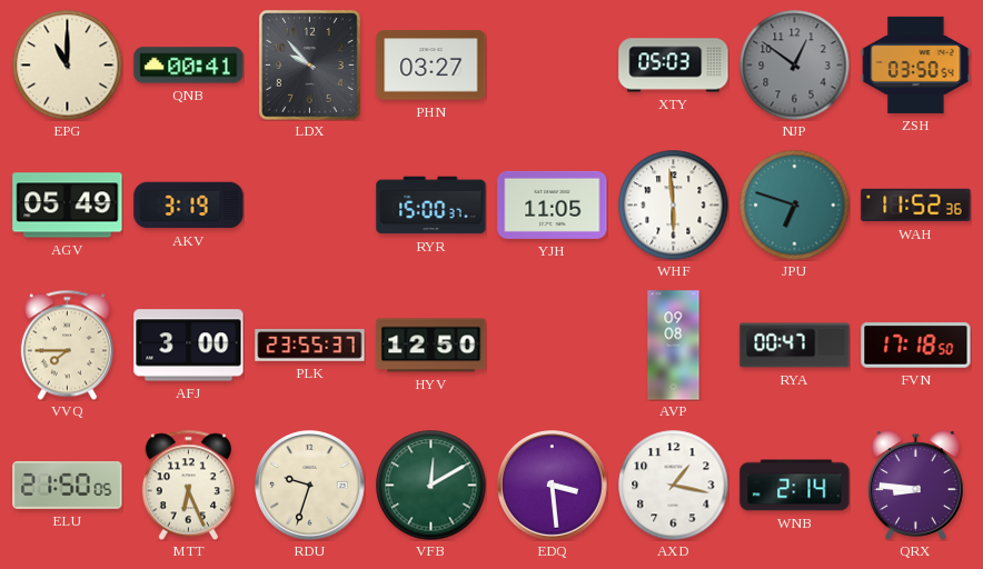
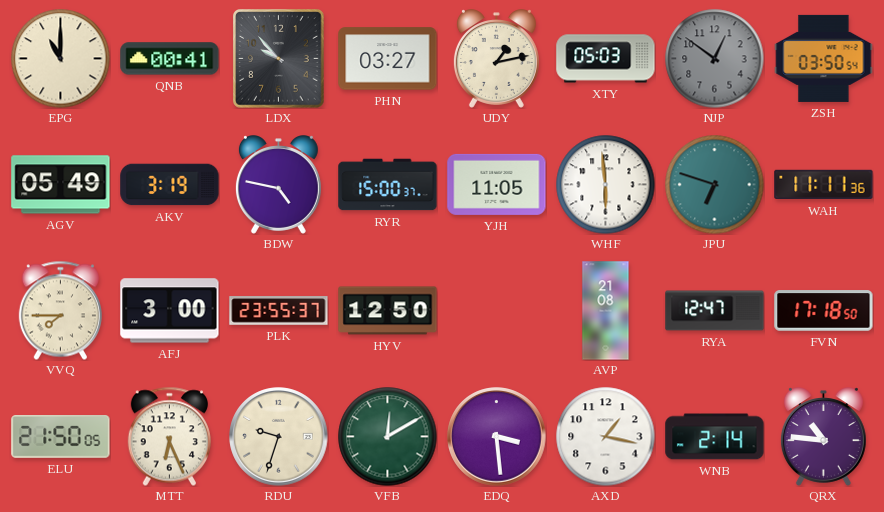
UDY: none -> 1:13 (496, 59)
BDW: none -> 4:47 (278, 185)
WAH: 11:52 -> 11:11 (824, 185)
AVP: 09:08 -> 21:08 (606, 311)
RYA: 00:47 -> 12:47 (715, 311)
QRX: 8:46 -> 10:46 (823, 437)
